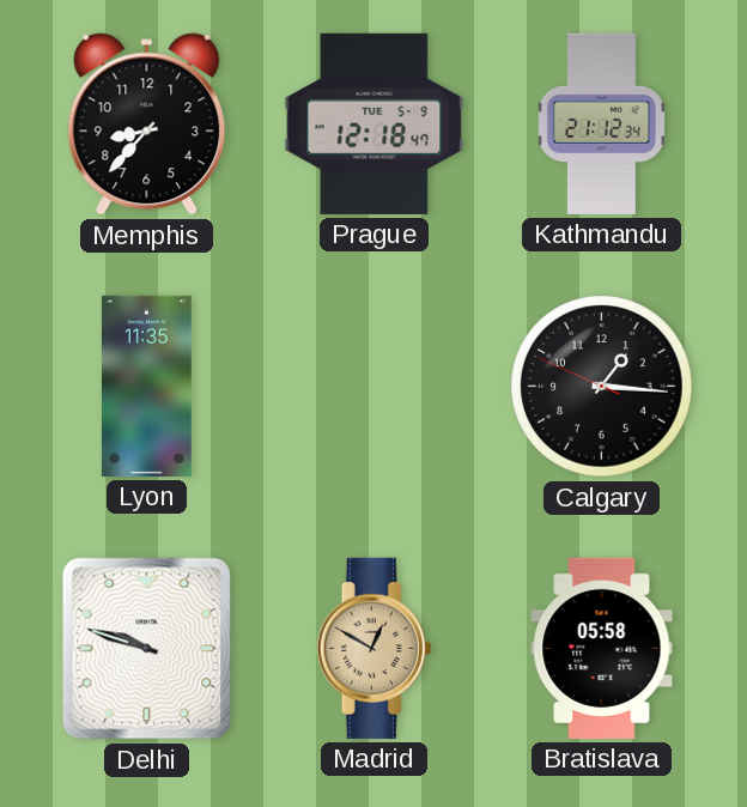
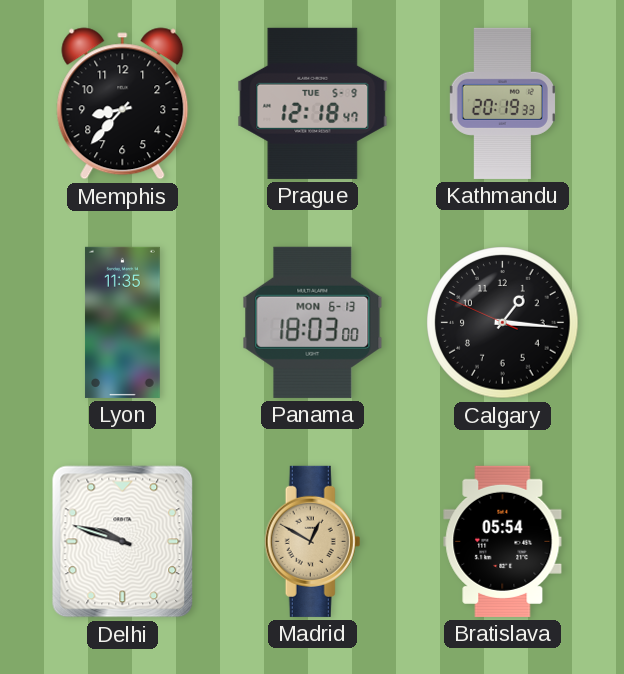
Kathmandu: 21:12 -> 20:19 (502, 103)
Panama: none -> 18:03 (313, 322)
Bratislava: 05:58 -> 05:54 (503, 541)
